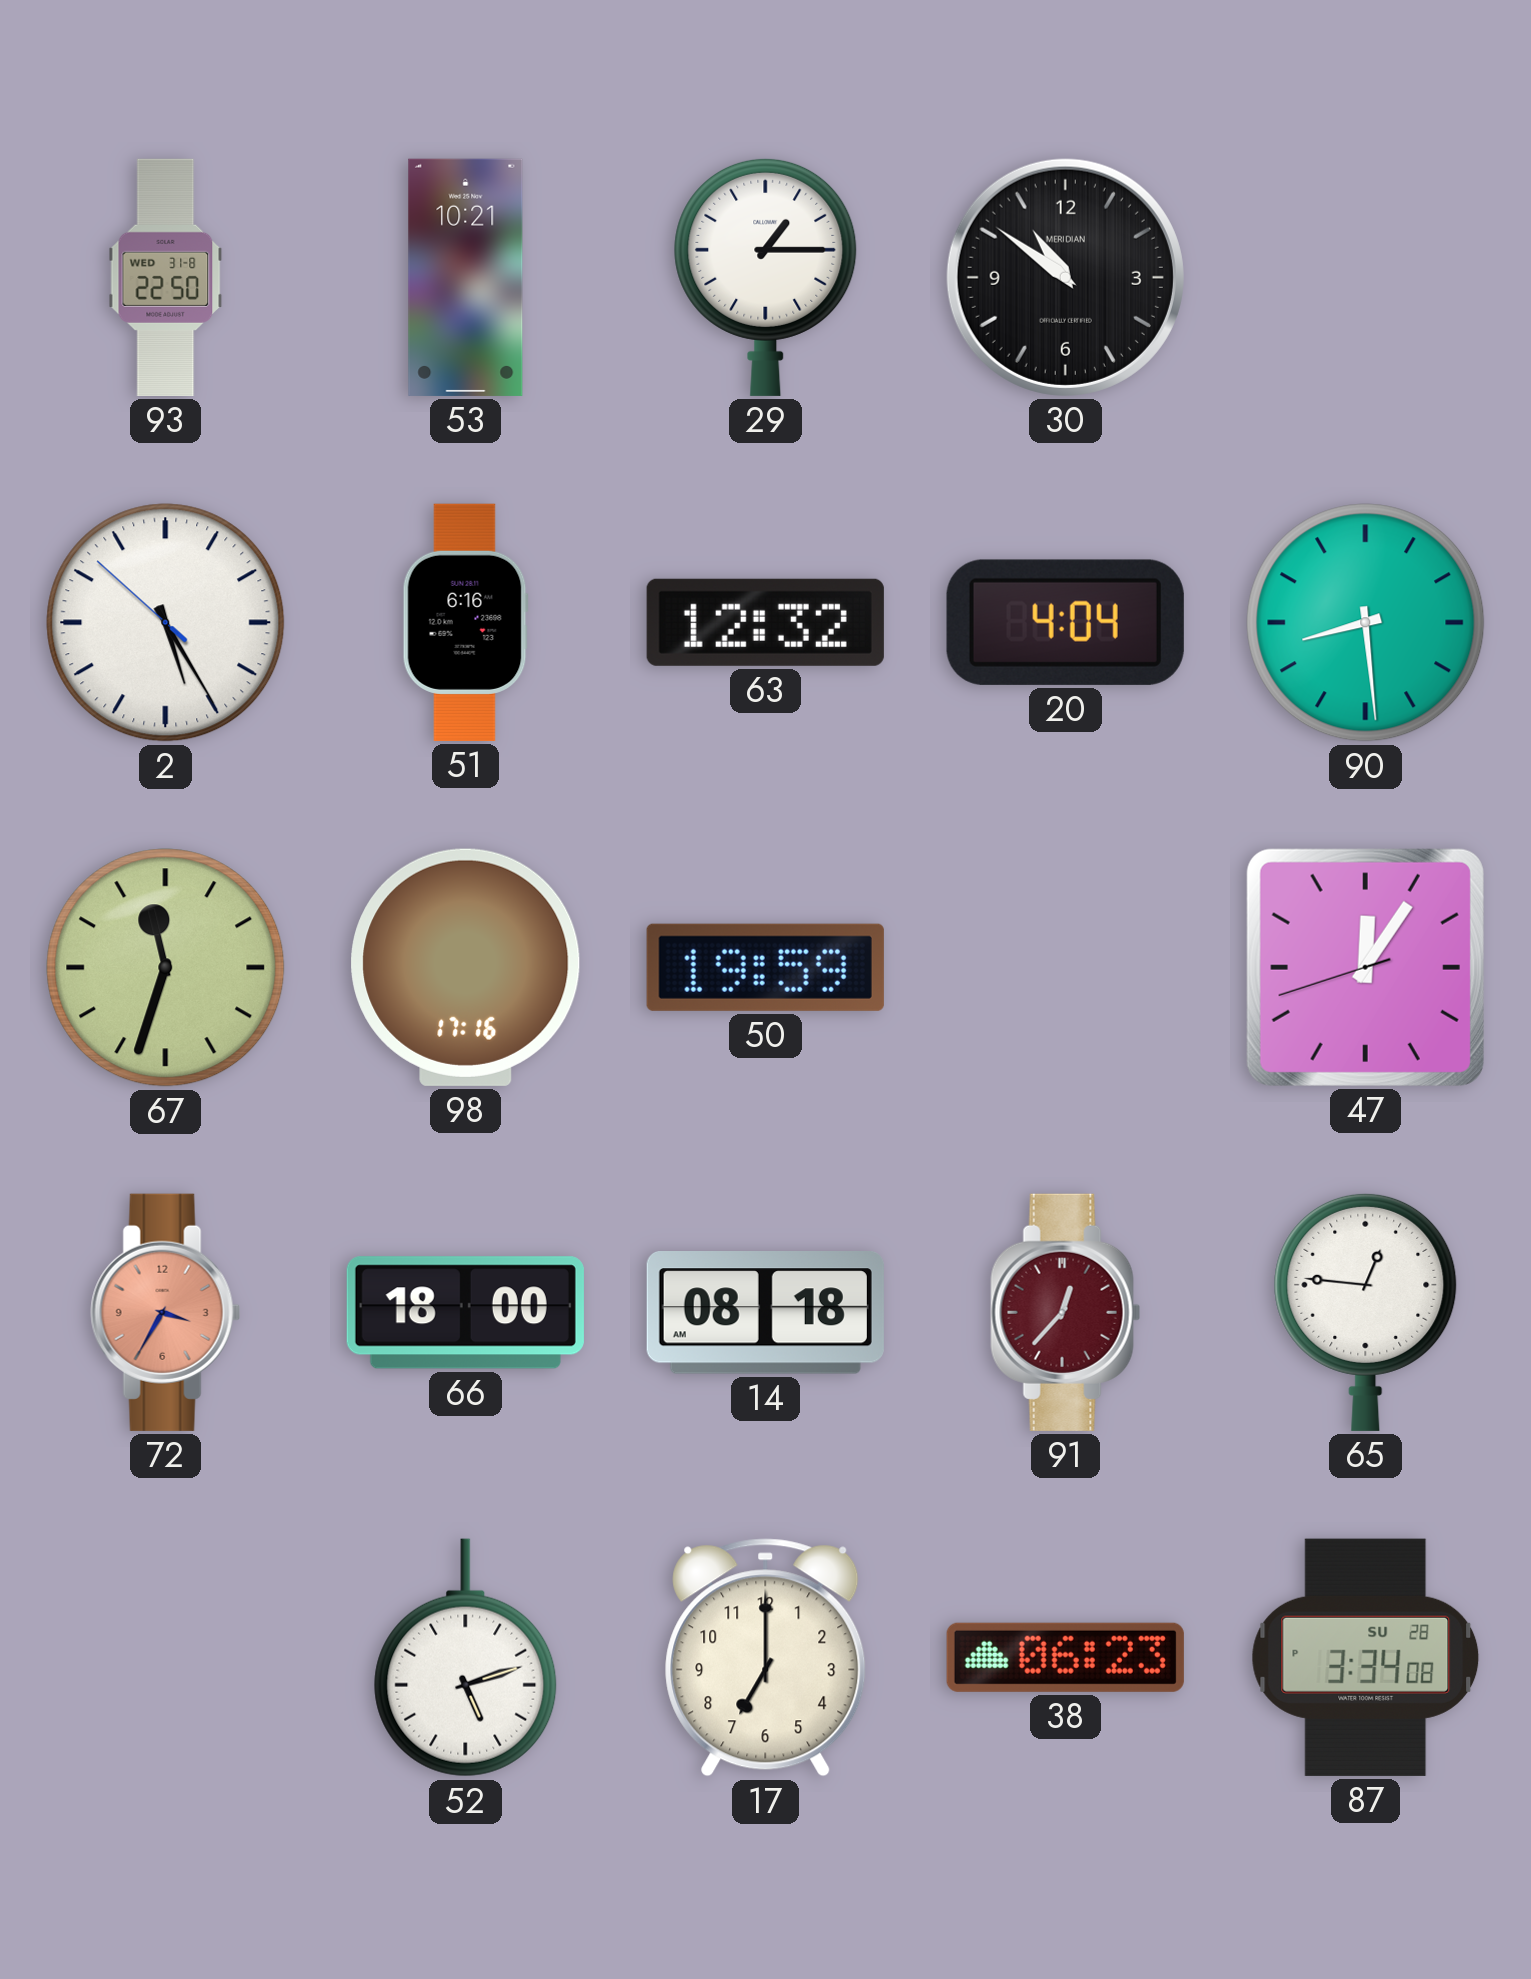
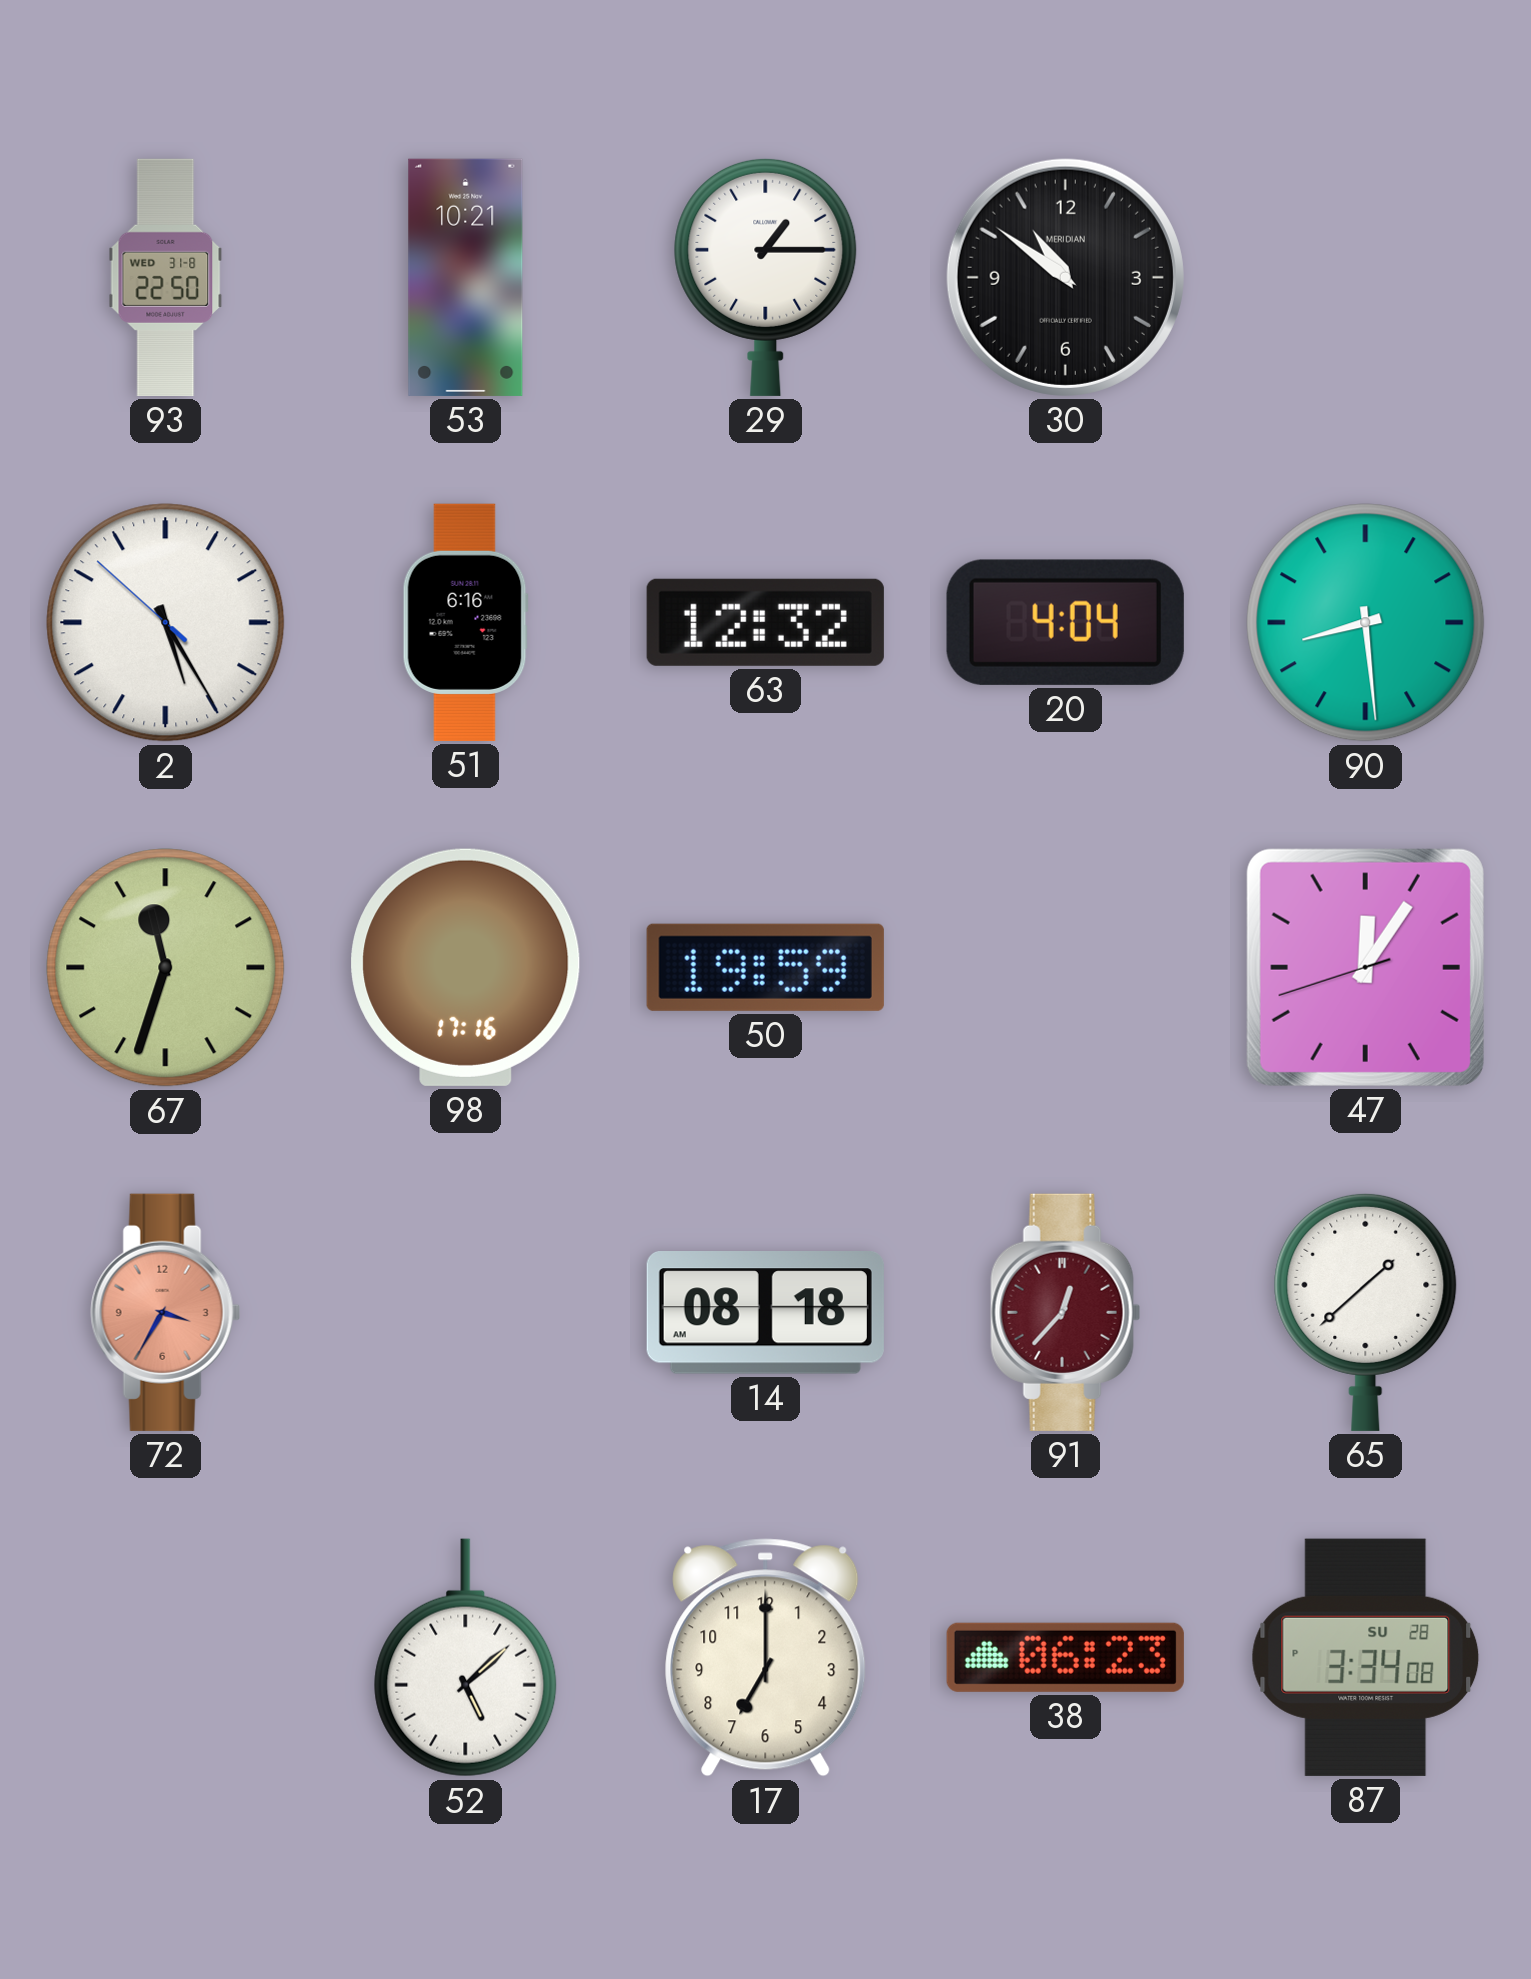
66: 18:00 -> none (465, 1313)
65: 12:46 -> 1:38 (1366, 1312)
52: 5:12 -> 5:08 (466, 1658)
